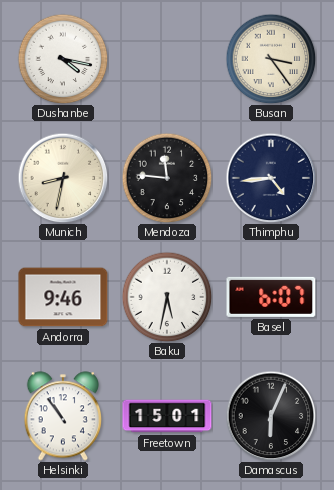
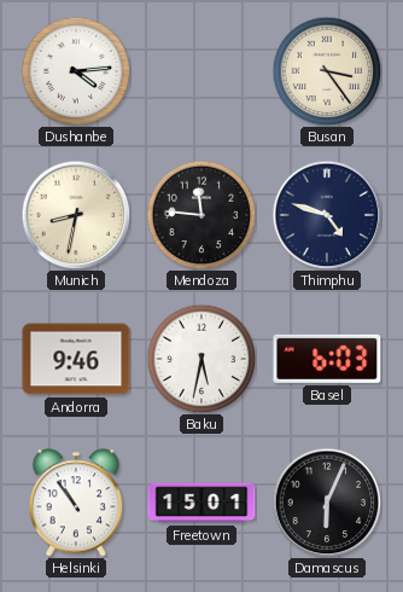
Dushanbe: 4:17 -> 4:14 (76, 71)
Thimphu: 4:44 -> 4:48 (327, 215)
Basel: 6:07 -> 6:03 (327, 359)
